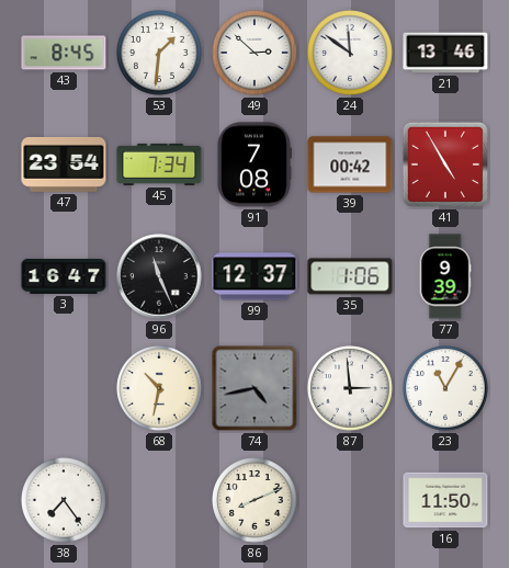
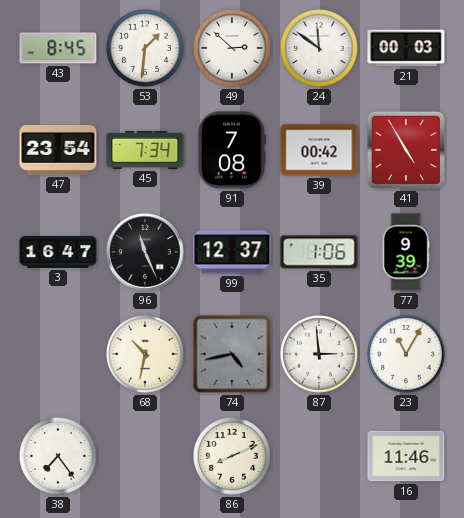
21: 13:46 -> 00:03 (406, 48)
16: 11:50 -> 11:46 (406, 456)
